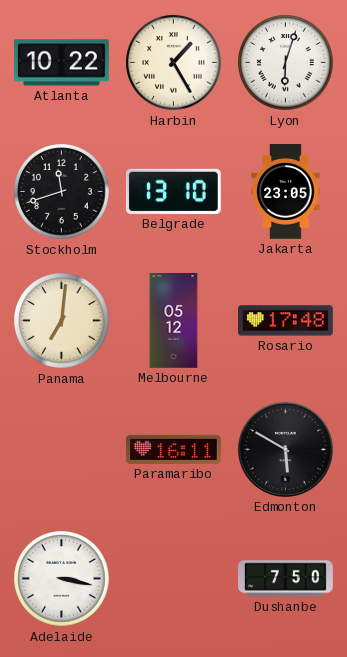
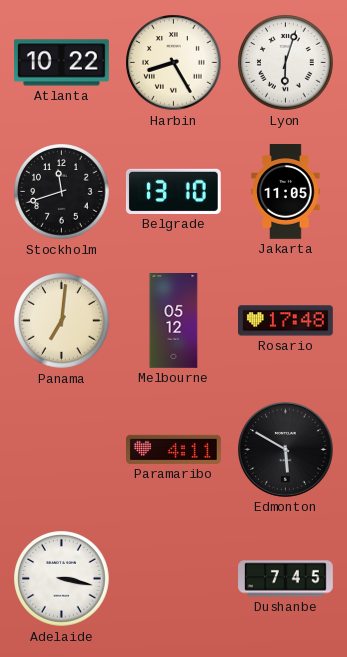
Harbin: 1:25 -> 8:25 (174, 63)
Jakarta: 23:05 -> 11:05 (286, 192)
Paramaribo: 16:11 -> 4:11 (174, 449)
Dushanbe: 7:50 -> 7:45 (286, 579)
